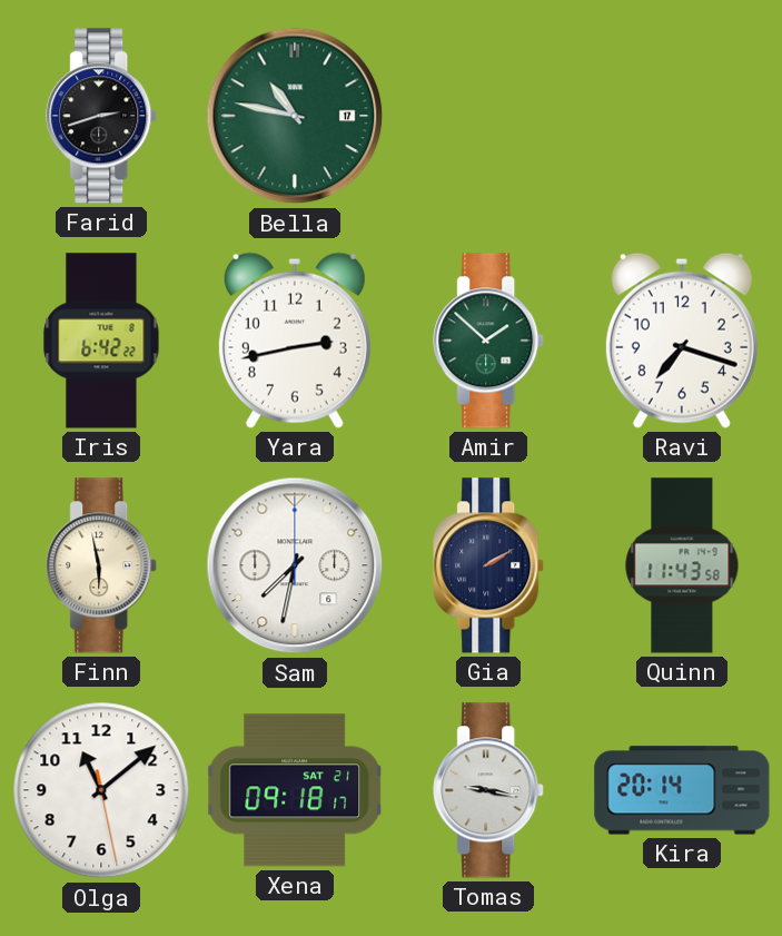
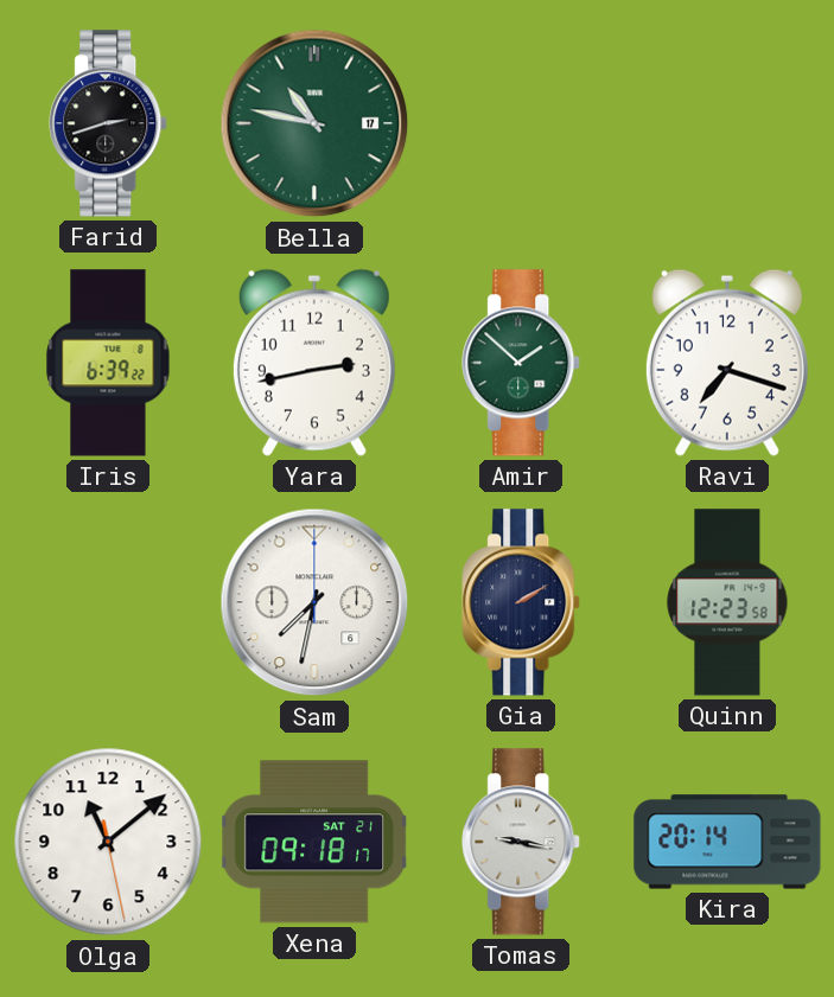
Iris: 6:42 -> 6:39 (108, 363)
Finn: 5:58 -> none (102, 565)
Quinn: 11:43 -> 12:23 (727, 602)
